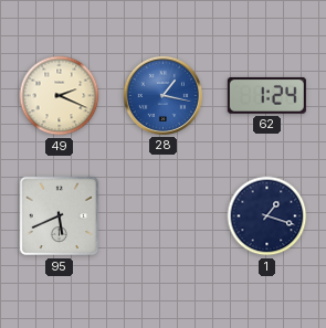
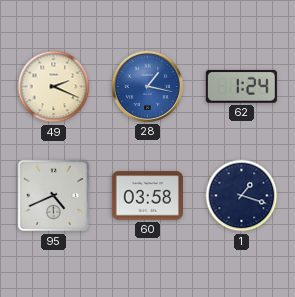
95: 5:41 -> 4:41 (54, 196)
60: none -> 03:58 (147, 196)
